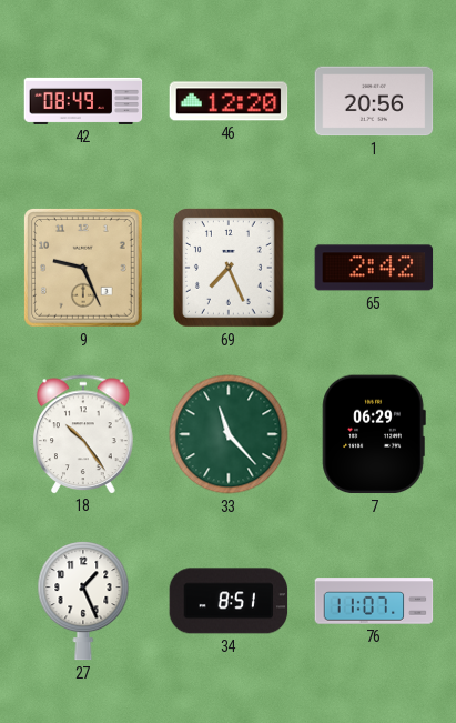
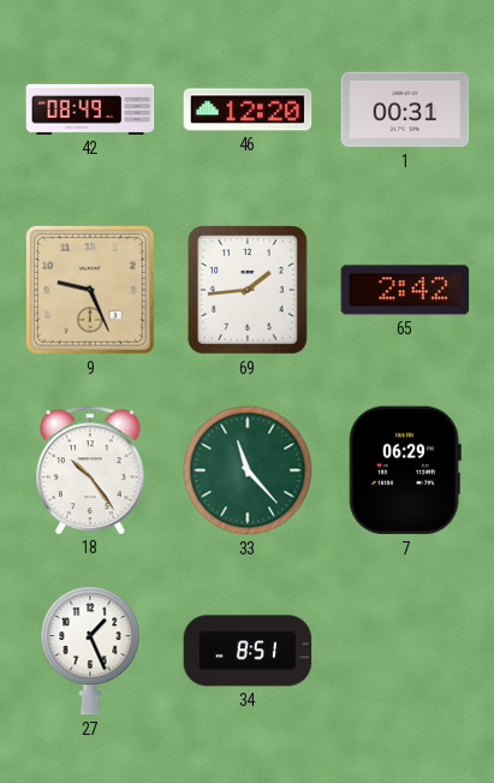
1: 20:56 -> 00:31 (405, 109)
69: 7:26 -> 1:44 (249, 291)
76: 11:07 -> none (374, 601)
